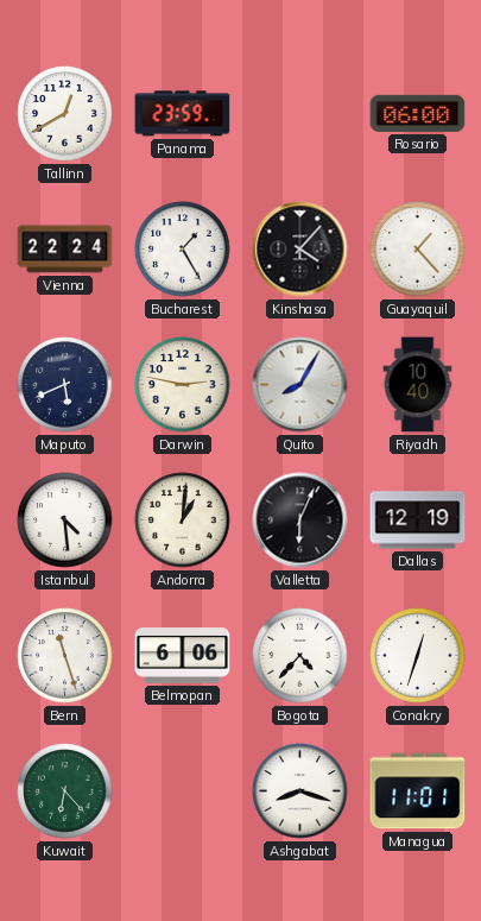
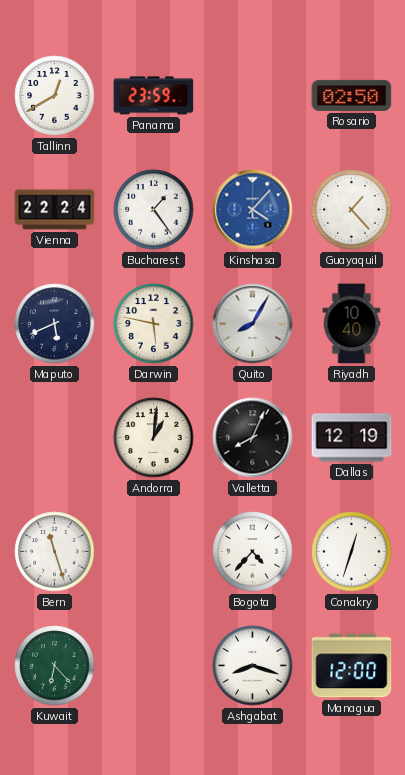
Rosario: 06:00 -> 02:50 (352, 95)
Bucharest: 1:25 -> 1:24 (154, 210)
Kinshasa dial: black -> blue (253, 210)
Darwin: 2:47 -> 5:47 (154, 324)
Istanbul: 4:29 -> none (65, 521)
Valletta: 6:04 -> 8:04 (253, 438)
Belmopan: 6:06 -> none (183, 656)
Managua: 11:01 -> 12:00 (352, 666)
